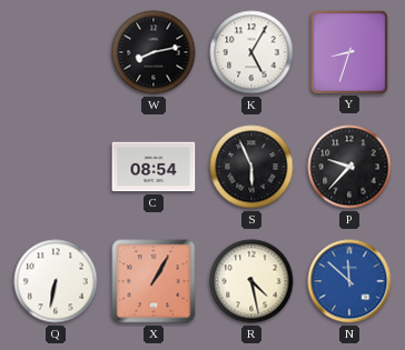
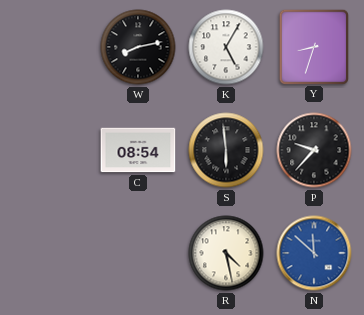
S: 5:56 -> 5:59 (226, 150)
Q: 6:32 -> none (56, 281)
X: 1:05 -> none (154, 281)
